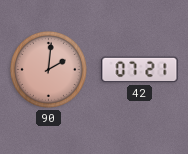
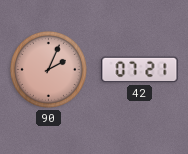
90: 2:01 -> 2:04 (48, 69)
